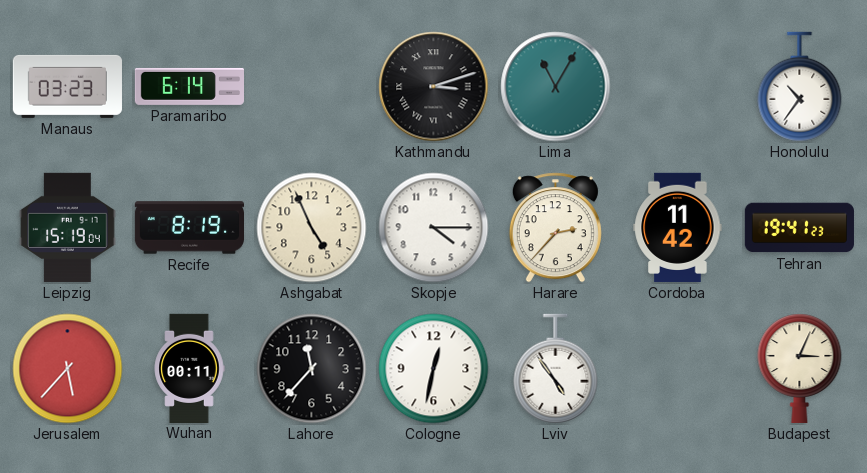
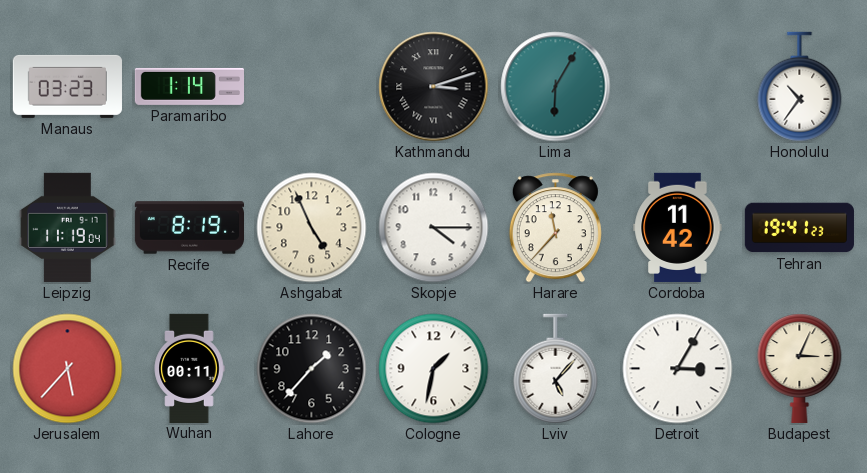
Paramaribo: 6:14 -> 1:14 (189, 86)
Lima: 11:05 -> 6:05 (556, 87)
Leipzig: 15:19 -> 11:19 (68, 227)
Harare: 2:37 -> 11:37 (555, 228)
Lahore: 11:37 -> 1:37 (312, 369)
Cologne: 12:32 -> 1:32 (434, 369)
Lviv: 4:54 -> 5:07 (556, 369)
Detroit: none -> 3:05 (678, 369)
